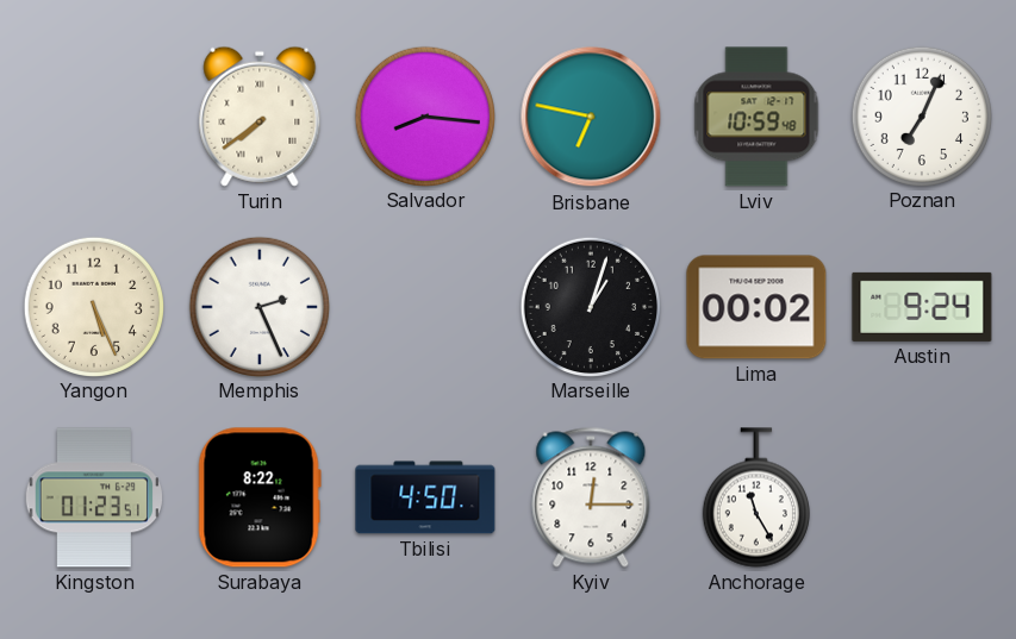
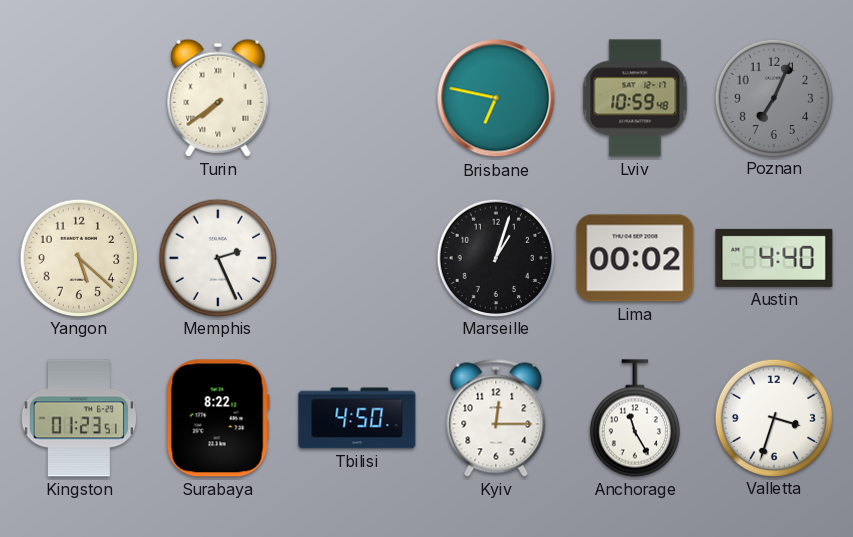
Salvador: 8:16 -> none (424, 115)
Poznan dial: white -> grey (773, 97)
Yangon: 5:26 -> 5:22 (78, 257)
Austin: 9:24 -> 4:40 (774, 258)
Valletta: none -> 3:33 (773, 417)
